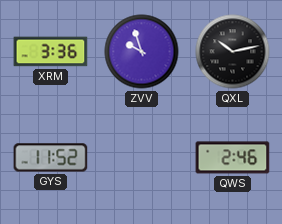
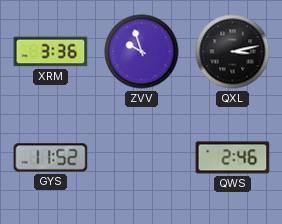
QXL: 10:13 -> 3:13 (233, 52)
